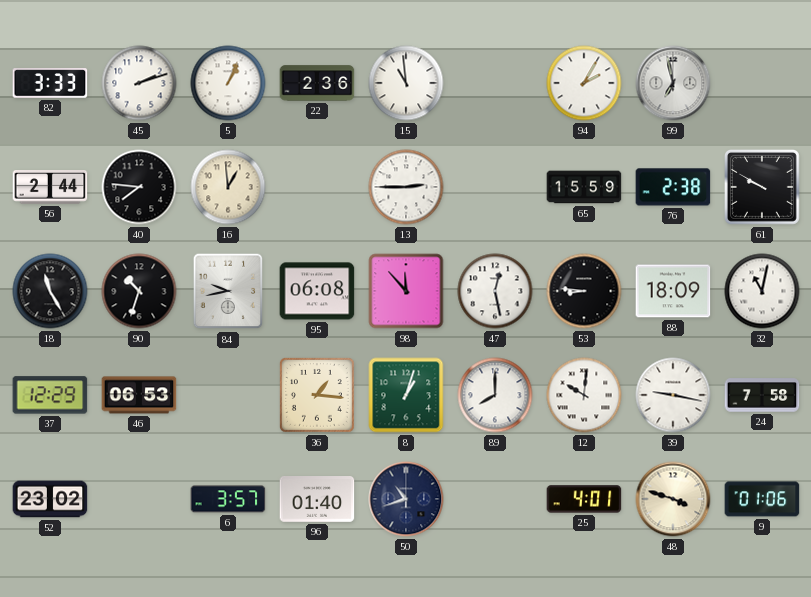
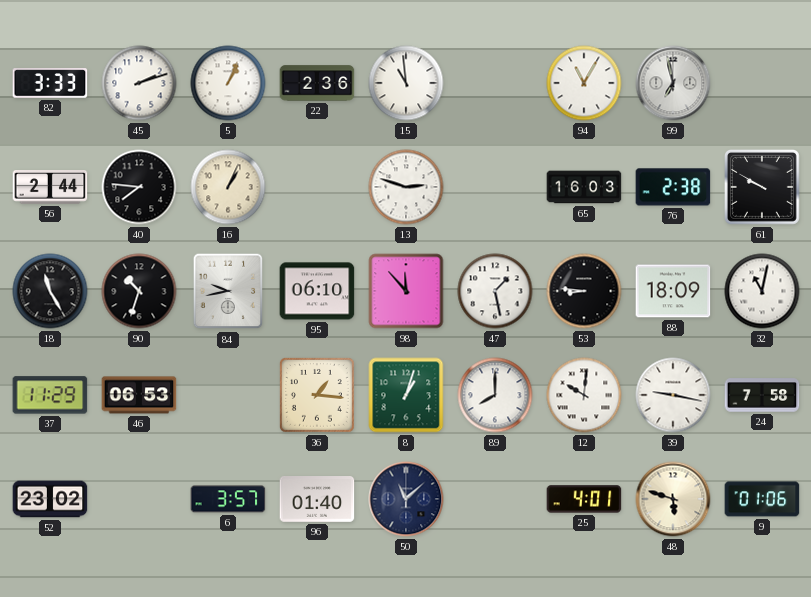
94: 2:05 -> 11:05 (584, 83)
16: 12:59 -> 1:04 (228, 187)
13: 2:45 -> 2:48 (406, 187)
65: 15:59 -> 16:03 (584, 187)
95: 06:08 -> 06:10 (317, 291)
47: 12:28 -> 1:28 (495, 291)
37: 12:29 -> 11:29 (50, 395)
50: 10:42 -> 11:08 (406, 499)
48: 3:48 -> 5:48 (673, 499)
